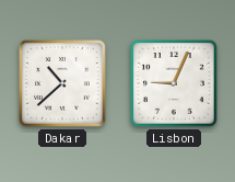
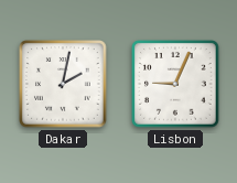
Dakar: 10:38 -> 2:02 (63, 84)
